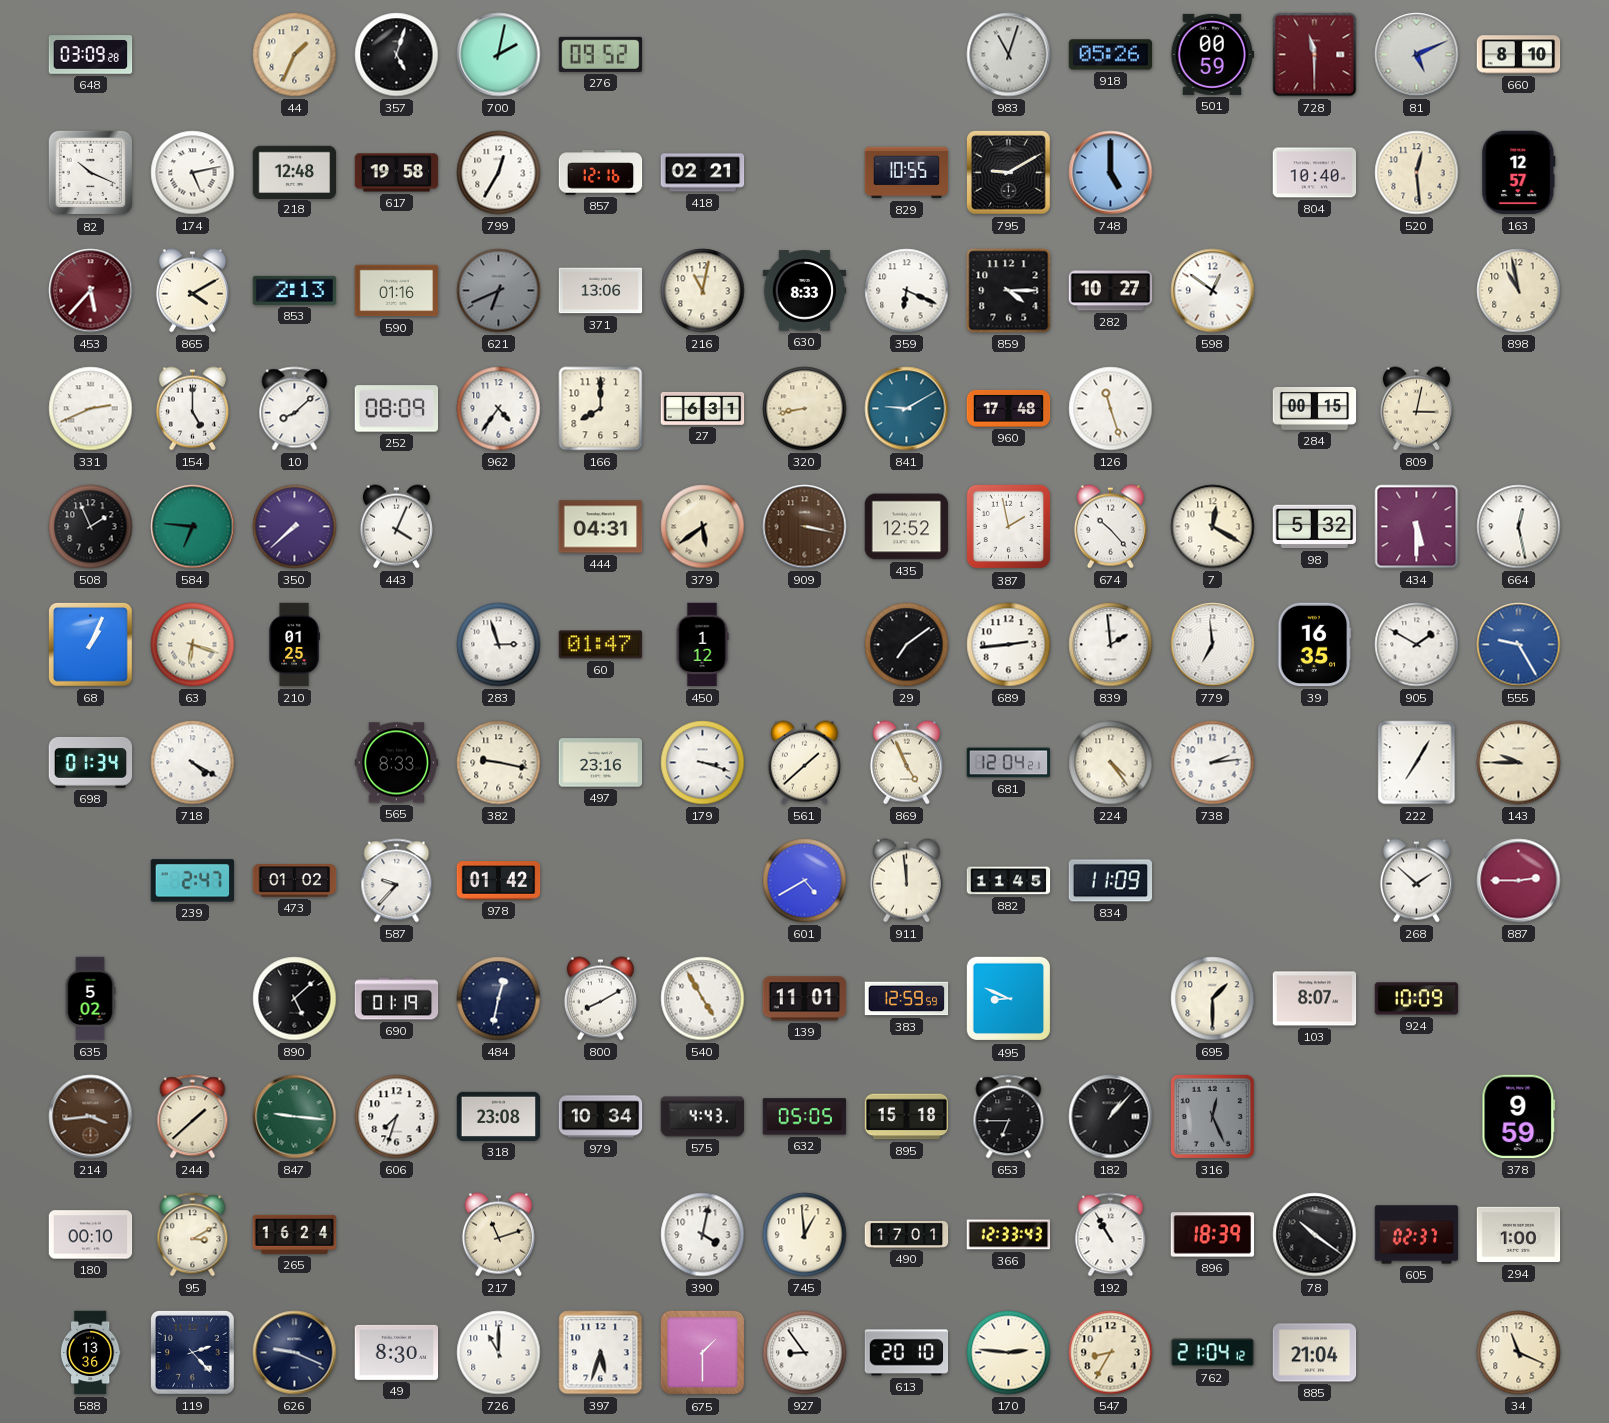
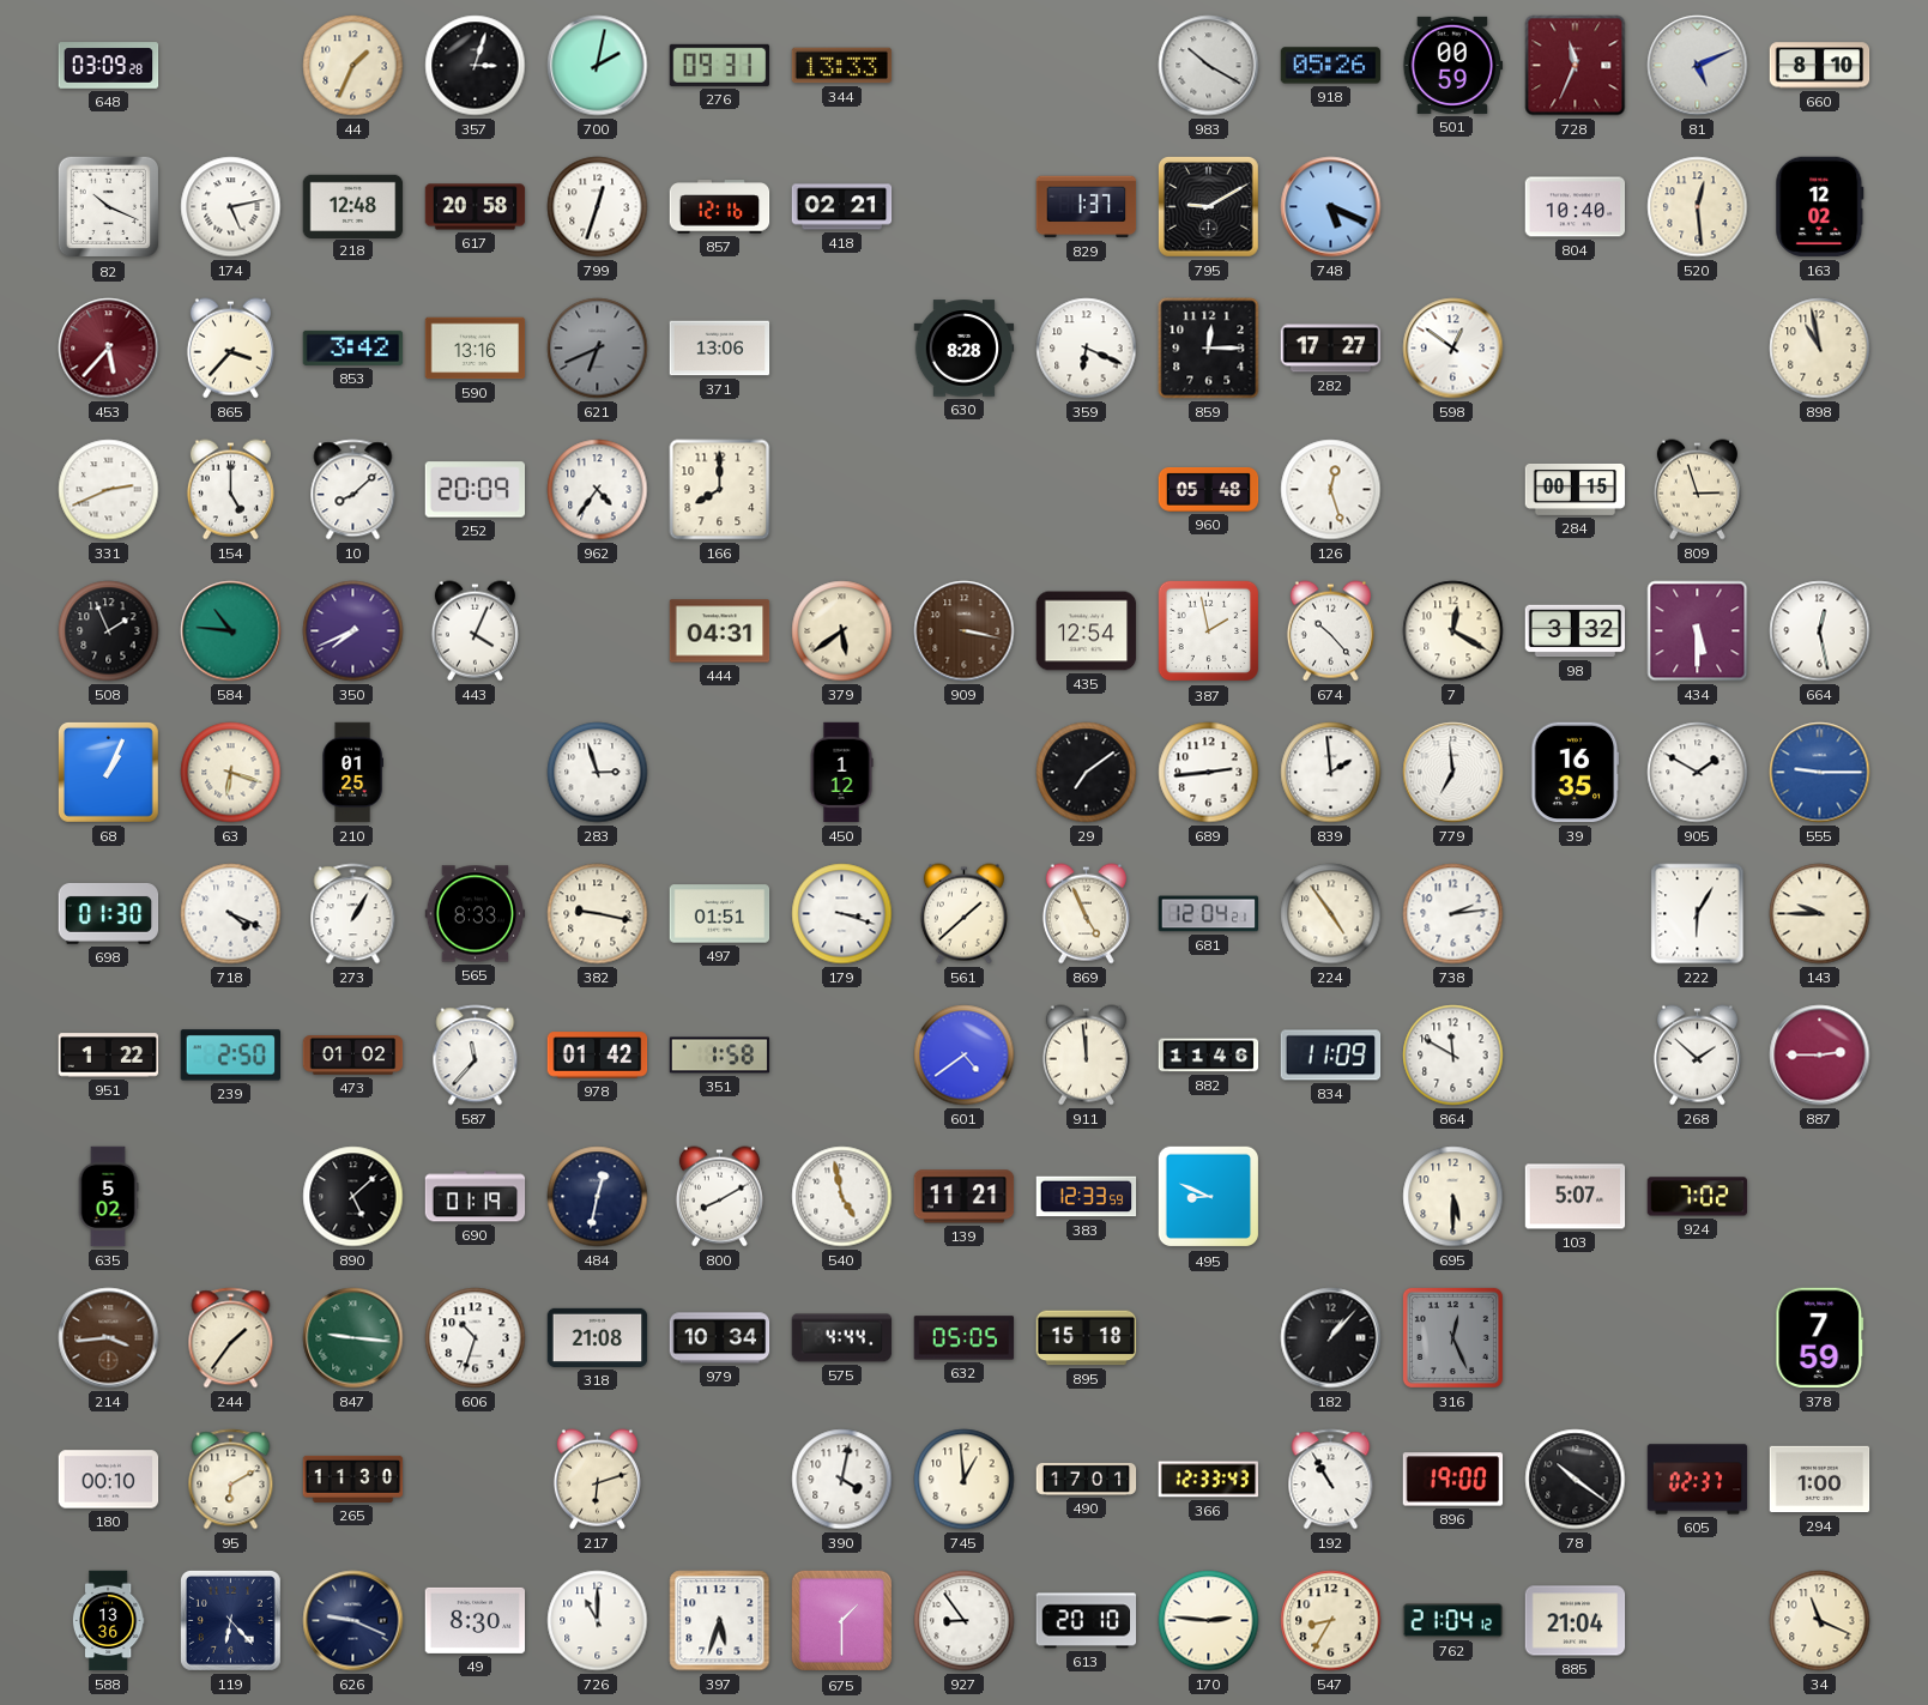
357: 5:03 -> 3:03 (476, 66)
276: 09:52 -> 09:31 (720, 65)
344: none -> 13:33 (842, 66)
983: 11:03 -> 10:20 (1209, 66)
728: 11:30 -> 11:34 (1576, 66)
617: 19:58 -> 20:58 (476, 207)
799: 12:35 -> 12:33 (598, 207)
829: 10:55 -> 1:37 (1087, 207)
748: 5:00 -> 5:19 (1331, 207)
163: 12:57 -> 12:02 (1820, 207)
865: 4:10 -> 3:37 (230, 349)
853: 2:13 -> 3:42 (353, 347)
590: 01:16 -> 13:16 (476, 349)
216: 11:02 -> none (703, 291)
630: 8:33 -> 8:28 (965, 349)
859: 4:15 -> 12:15 (1209, 349)
282: 10:27 -> 17:27 (1331, 349)
252: 08:09 -> 20:09 (476, 490)
27: 6:31 -> none (703, 408)
320: 8:43 -> none (805, 409)
841: 9:10 -> none (907, 409)
960: 17:48 -> 05:48 (1209, 489)
126: 11:27 -> 12:27 (1331, 490)
809: 3:02 -> 2:57 (1697, 490)
584: 6:46 -> 10:46 (231, 631)
350: 7:38 -> 7:41 (353, 631)
435: 12:52 -> 12:54 (1087, 631)
98: 5:32 -> 3:32 (1576, 631)
60: 01:47 -> none (601, 645)
555: 9:25 -> 9:15 (1820, 773)
698: 01:34 -> 01:30 (109, 913)
718: 4:20 -> 4:19 (231, 914)
273: none -> 1:05 (353, 914)
497: 23:16 -> 01:51 (720, 914)
224: 4:24 -> 4:54 (1331, 914)
222: 7:05 -> 6:05 (1698, 914)
951: none -> 1:22 (109, 1056)
239: 2:47 -> 2:50 (230, 1056)
587: 9:37 -> 11:37 (476, 1056)
351: none -> 1:58 (720, 1056)
601: 4:40 -> 4:39 (965, 1056)
882: 11:45 -> 11:46 (1209, 1056)
864: none -> 11:50 (1453, 1056)
540: 4:55 -> 4:58 (842, 1197)
139: 11:01 -> 11:21 (965, 1197)
383: 12:59 -> 12:33 (1087, 1197)
695: 1:30 -> 5:30 (1453, 1197)
103: 8:07 -> 5:07 (1576, 1197)
924: 10:09 -> 7:02 (1698, 1197)
244: 1:38 -> 1:36 (231, 1338)
606: 7:33 -> 10:33 (476, 1338)
318: 23:08 -> 21:08 (598, 1337)
575: 4:43 -> 4:44 (842, 1338)
653: 6:45 -> none (1009, 1117)
378: 9:59 -> 7:59 (1820, 1338)
95: 3:10 -> 6:10 (231, 1480)
265: 16:24 -> 11:30 (353, 1479)
217: 11:12 -> 6:12 (597, 1480)
896: 18:39 -> 19:00 (1453, 1480)
119: 2:23 -> 6:23 (230, 1620)
